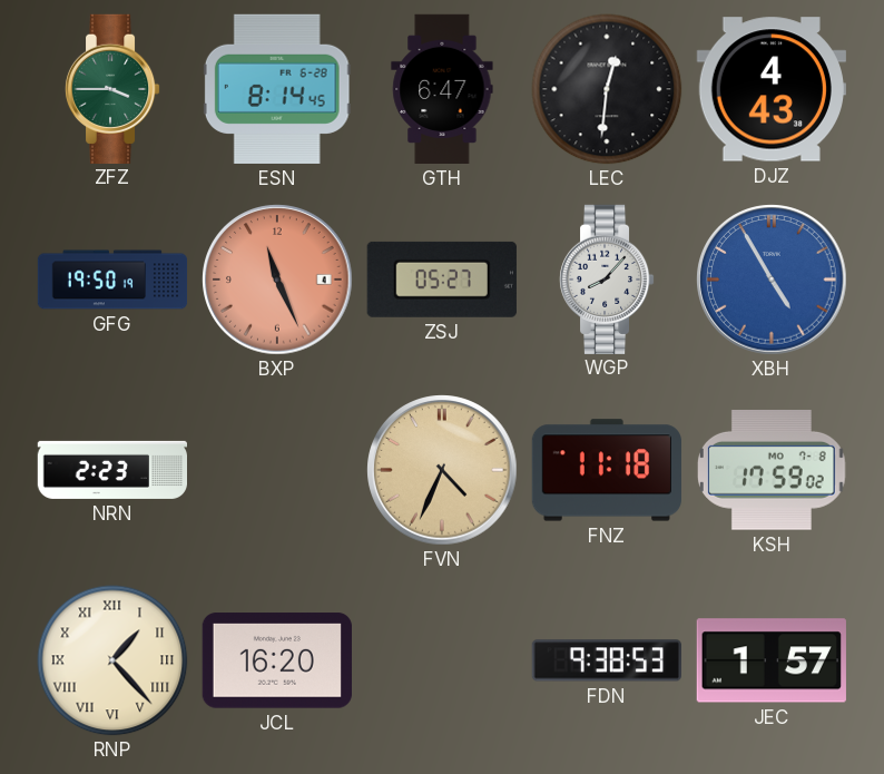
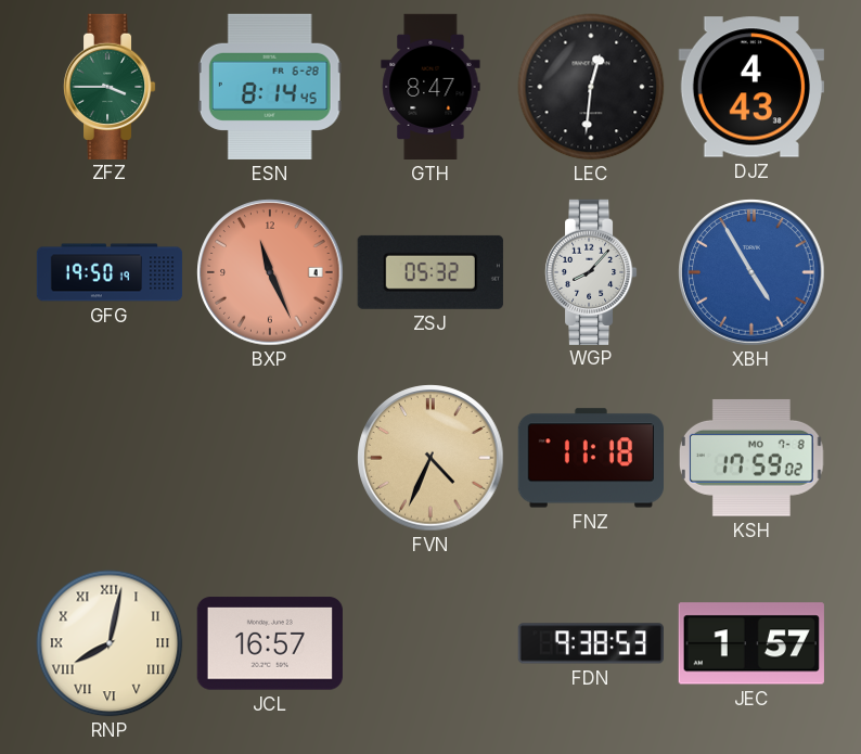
GTH: 6:47 -> 8:47 (431, 87)
ZSJ: 05:27 -> 05:32 (431, 272)
NRN: 2:23 -> none (111, 470)
RNP: 1:23 -> 8:02 (110, 643)
JCL: 16:20 -> 16:57 (270, 643)
